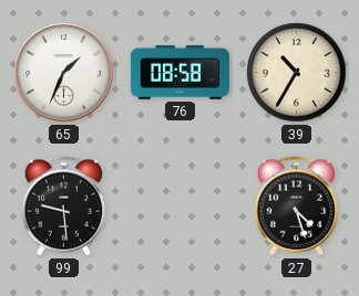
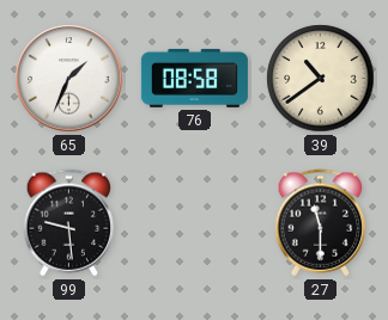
39: 10:35 -> 10:39 (321, 79)
27: 4:27 -> 11:30 (321, 223)
